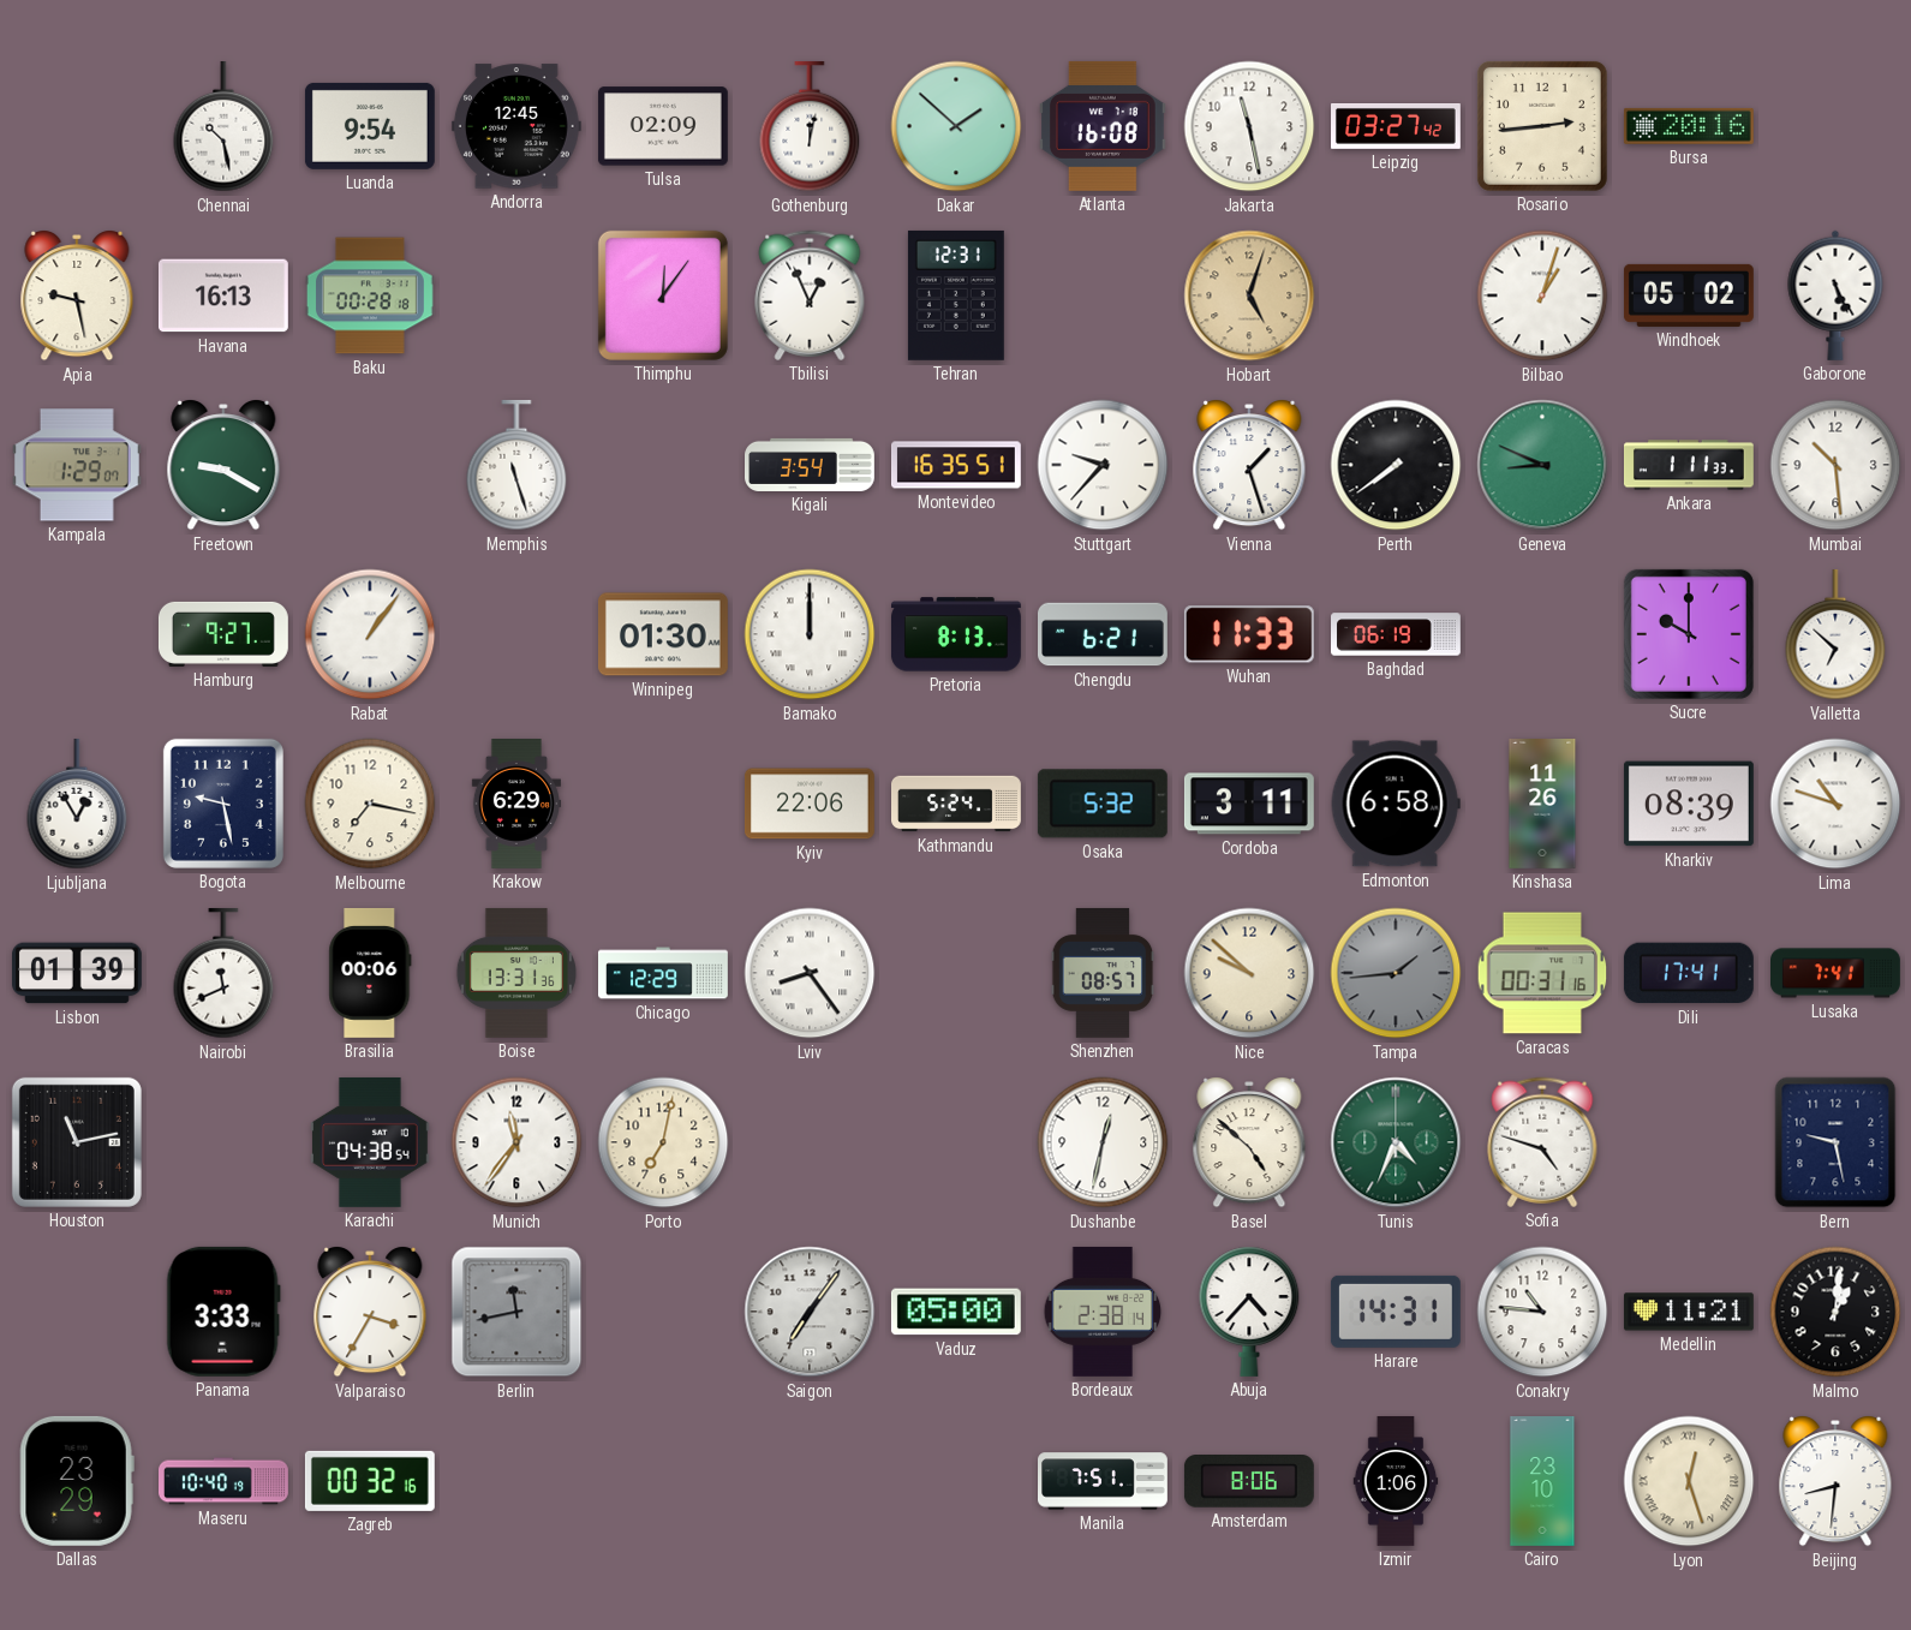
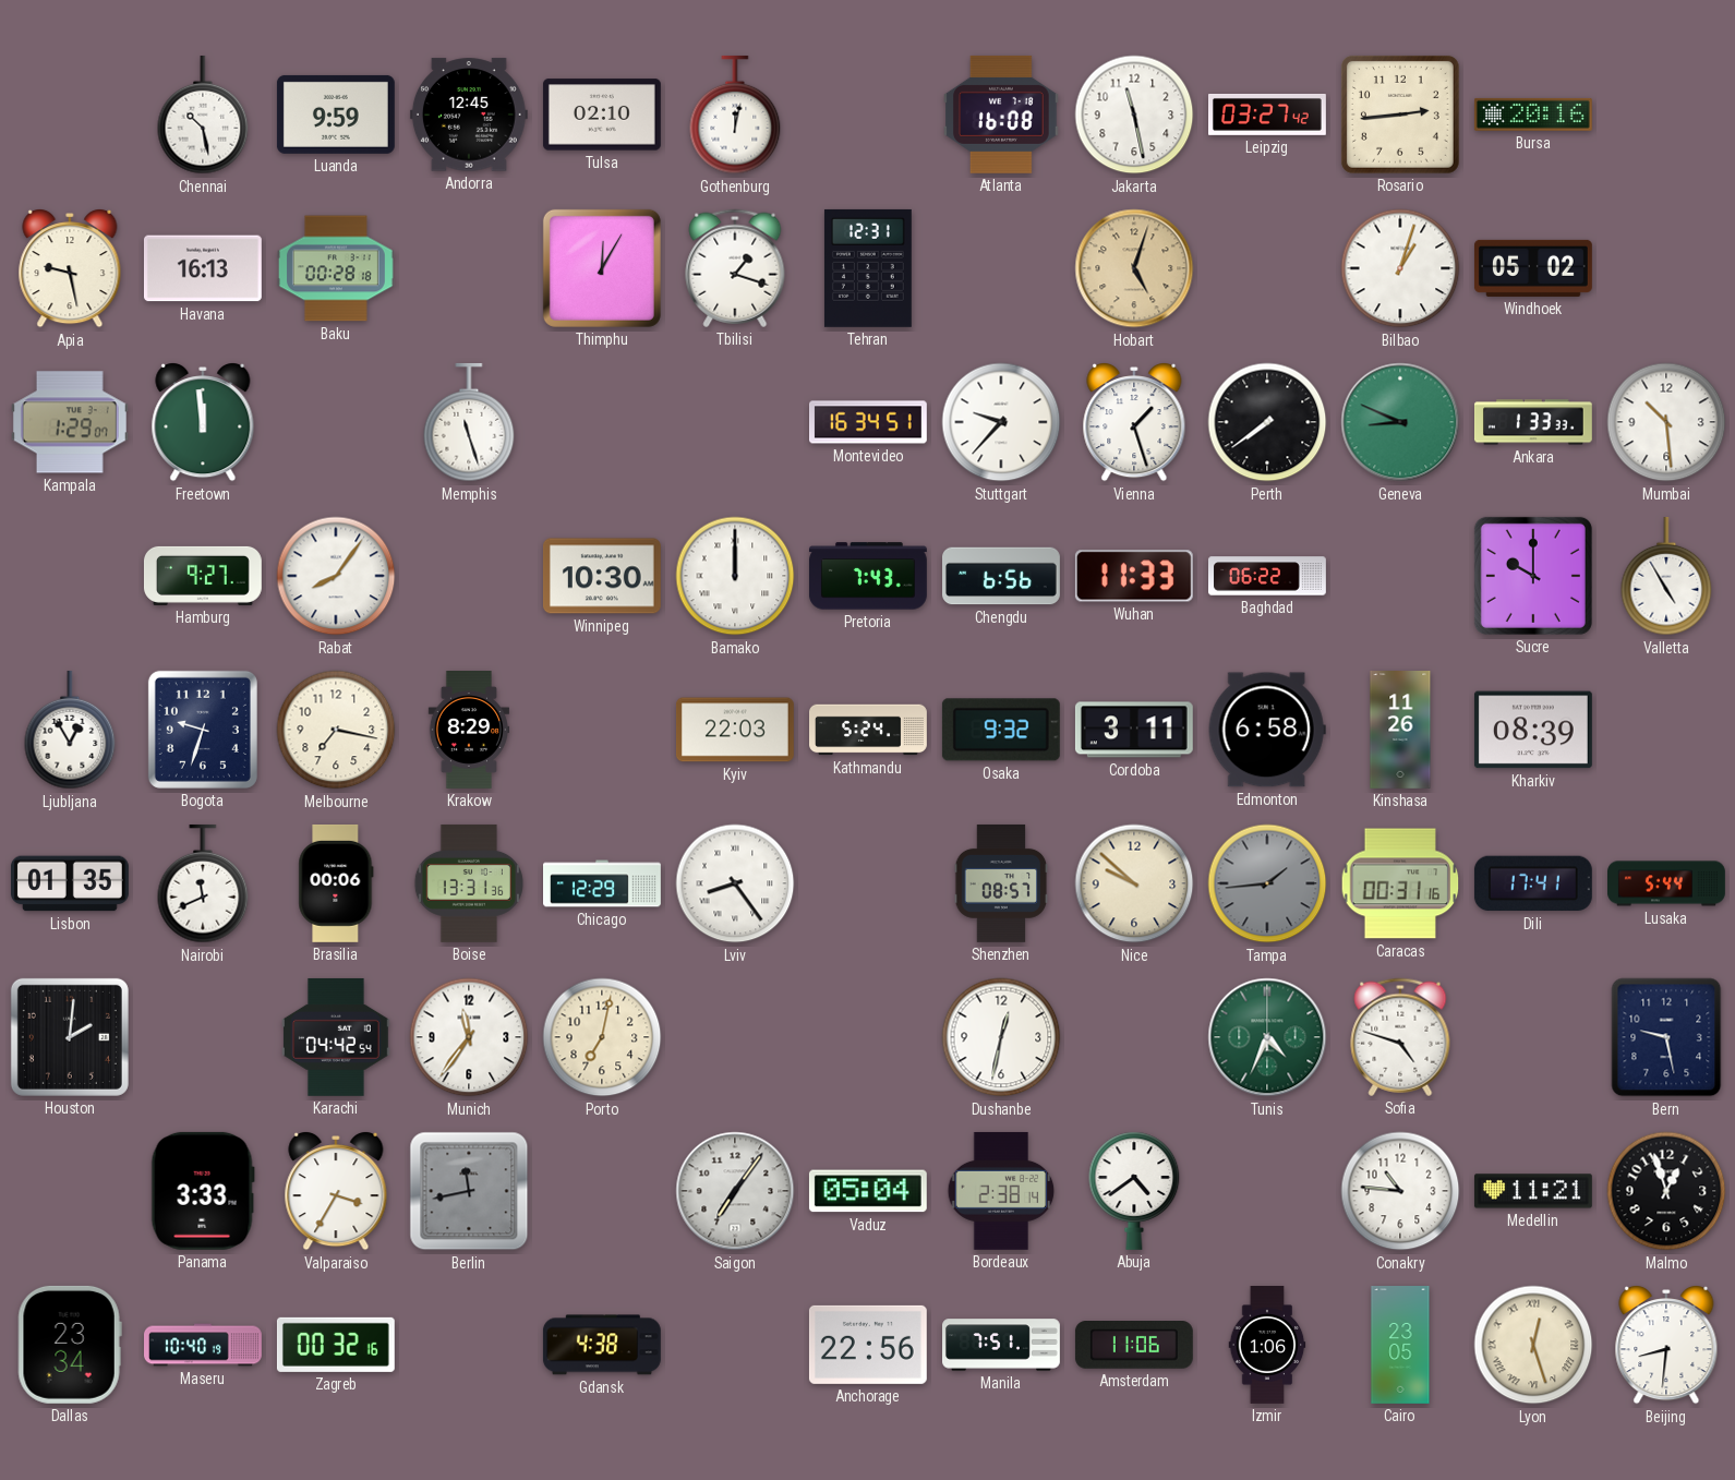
Luanda: 9:54 -> 9:59 (336, 115)
Tulsa: 02:09 -> 02:10 (602, 115)
Dakar: 1:52 -> none (956, 126)
Thimphu: 12:06 -> 12:05 (602, 268)
Tbilisi: 12:56 -> 1:18 (735, 268)
Gaborone: 5:26 -> none (1835, 295)
Freetown: 9:20 -> 11:59 (203, 423)
Kigali: 3:54 -> none (811, 465)
Montevideo: 16:35 -> 16:34 (869, 422)
Ankara: 1:11 -> 1:33 (1533, 422)
Rabat: 1:06 -> 8:06 (336, 576)
Winnipeg: 01:30 -> 10:30 (602, 576)
Pretoria: 8:13 -> 7:43 (868, 576)
Chengdu: 6:21 -> 6:56 (1002, 576)
Baghdad: 06:19 -> 06:22 (1268, 576)
Valletta: 6:52 -> 4:55 (1666, 576)
Bogota: 9:28 -> 9:33 (203, 730)
Krakow: 6:29 -> 8:29 (468, 731)
Kyiv: 22:06 -> 22:03 (735, 730)
Osaka: 5:32 -> 9:32 (1001, 730)
Lima: 10:48 -> none (1835, 804)
Lisbon: 01:39 -> 01:35 (70, 883)
Lusaka: 7:41 -> 5:44 (1667, 883)
Houston: 11:13 -> 2:01 (70, 1037)
Karachi: 04:38 -> 04:42 (337, 1037)
Basel: 4:52 -> none (1249, 1144)
Vaduz: 05:00 -> 05:04 (868, 1191)
Abuja: 4:37 -> 4:39 (1134, 1191)
Harare: 14:31 -> none (1396, 1312)
Malmo: 1:01 -> 12:57 (1666, 1191)
Dallas: 23:29 -> 23:34 (70, 1345)
Gdansk: none -> 4:38 (602, 1345)
Anchorage: none -> 22:56 (868, 1345)
Amsterdam: 8:06 -> 11:06 (1134, 1346)
Cairo: 23:10 -> 23:05 (1400, 1346)
